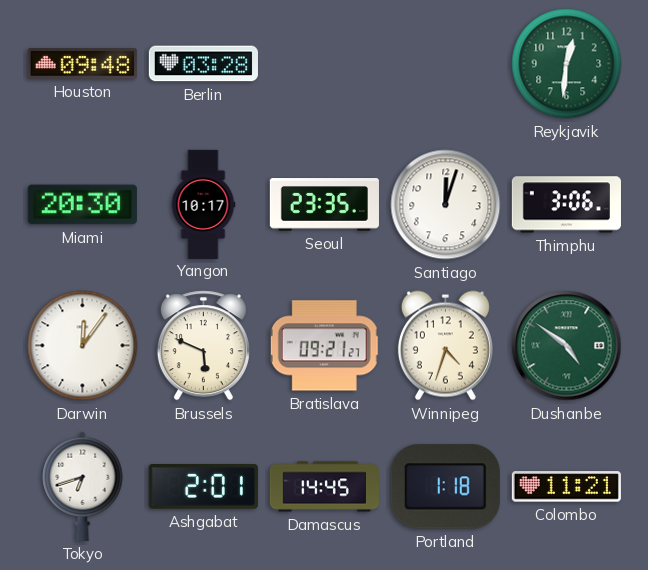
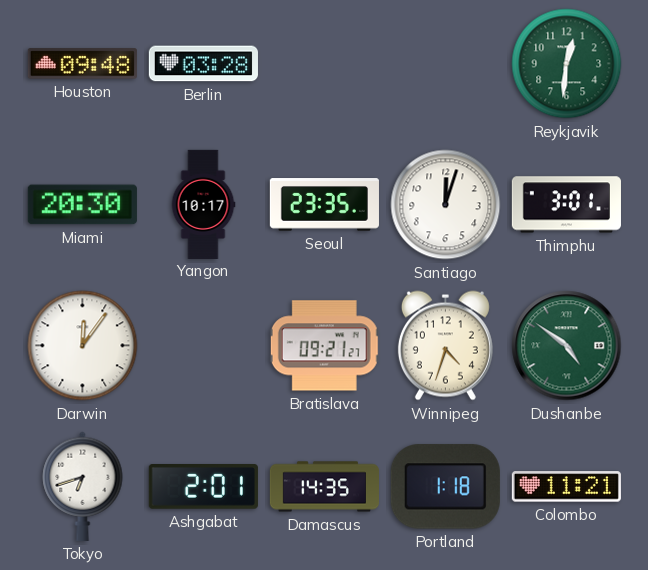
Thimphu: 3:06 -> 3:01 (566, 205)
Brussels: 5:49 -> none (203, 346)
Damascus: 14:45 -> 14:35 (324, 487)
